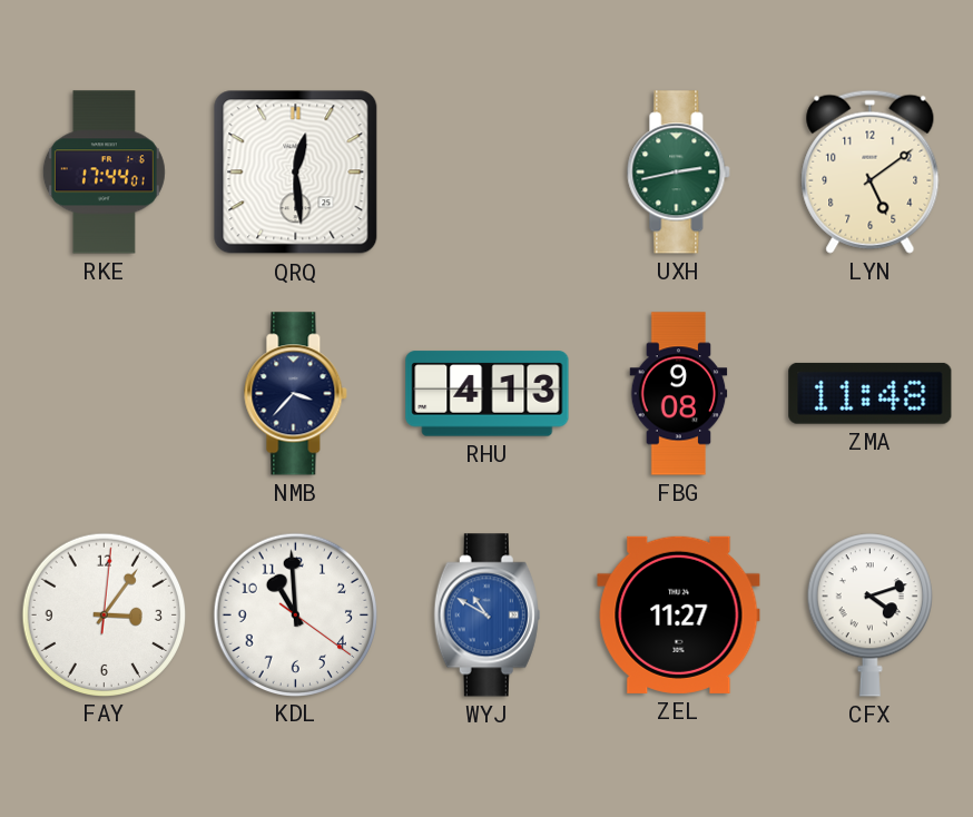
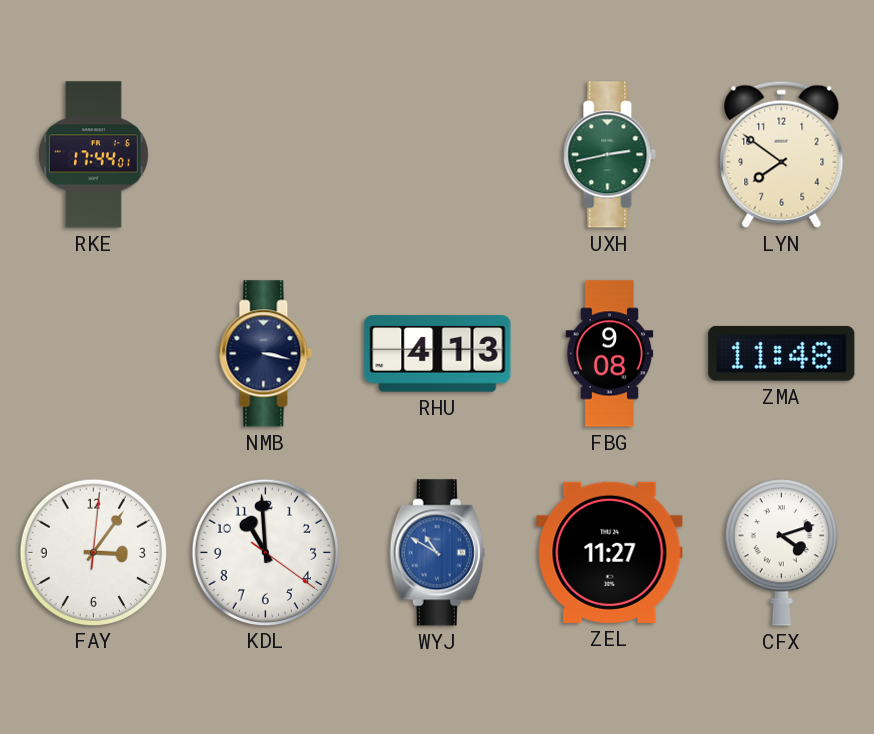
QRQ: 12:29 -> none (296, 173)
LYN: 5:09 -> 7:51 (782, 154)
NMB: 3:37 -> 3:17 (266, 354)
